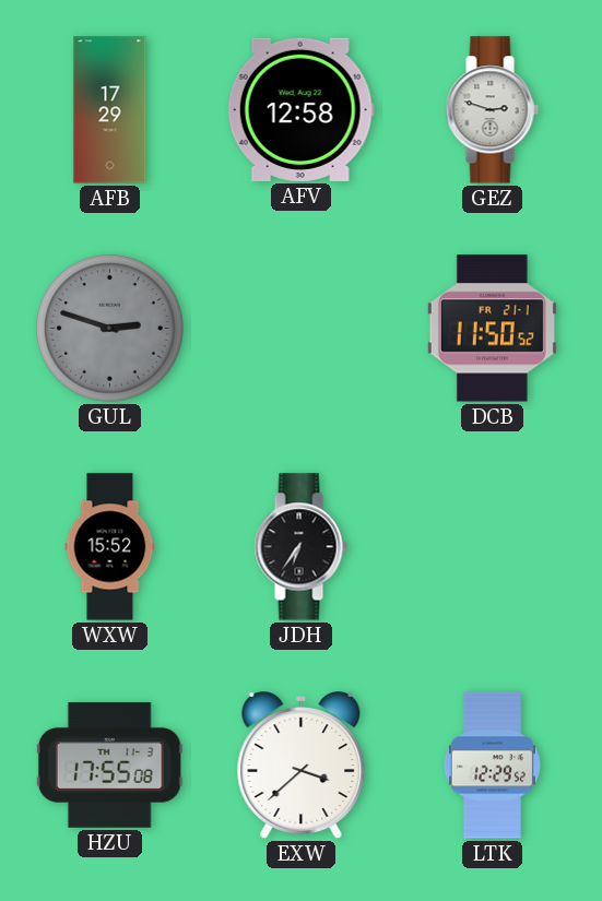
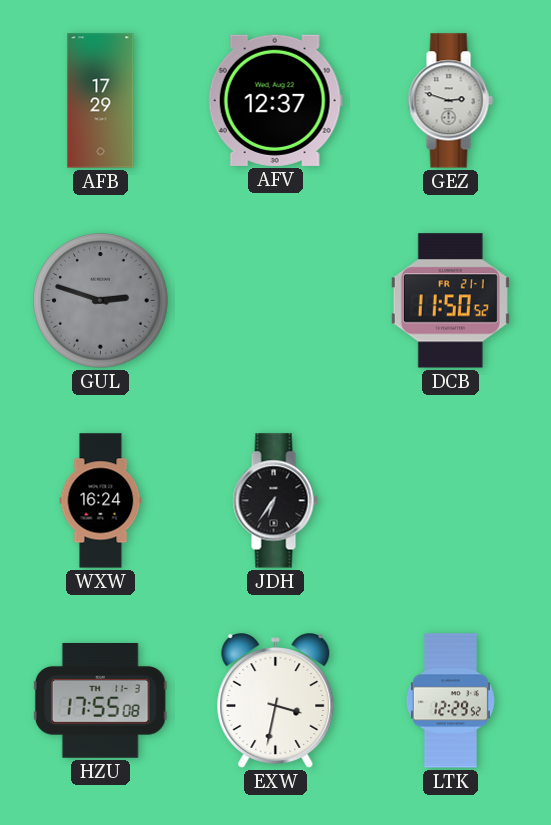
AFV: 12:58 -> 12:37 (275, 100)
WXW: 15:52 -> 16:24 (101, 501)
EXW: 3:38 -> 3:32 (276, 701)
